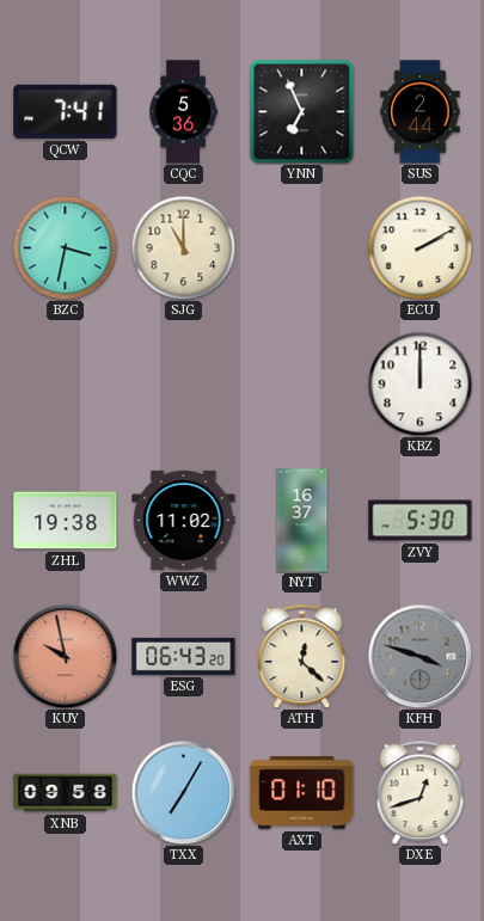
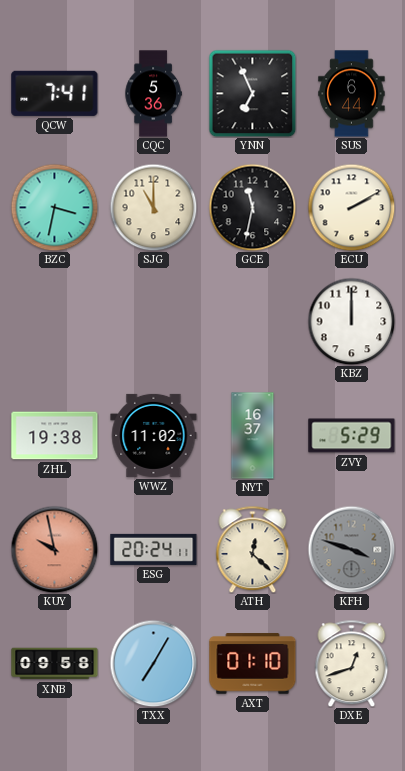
SUS: 2:44 -> 6:44 (352, 94)
GCE: none -> 11:32 (252, 207)
ZVY: 5:30 -> 5:29 (352, 436)
ESG: 06:43 -> 20:24 (154, 549)
